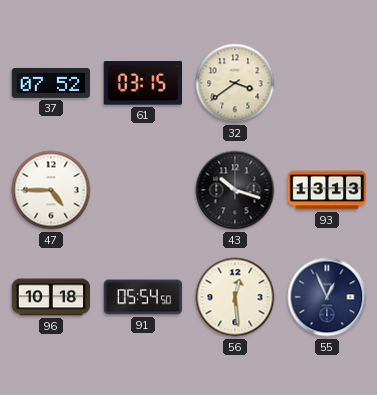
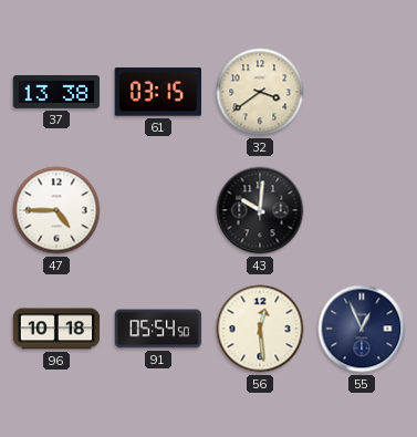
37: 07:52 -> 13:38 (56, 92)
43: 10:18 -> 10:01 (260, 210)
93: 13:13 -> none (327, 190)
